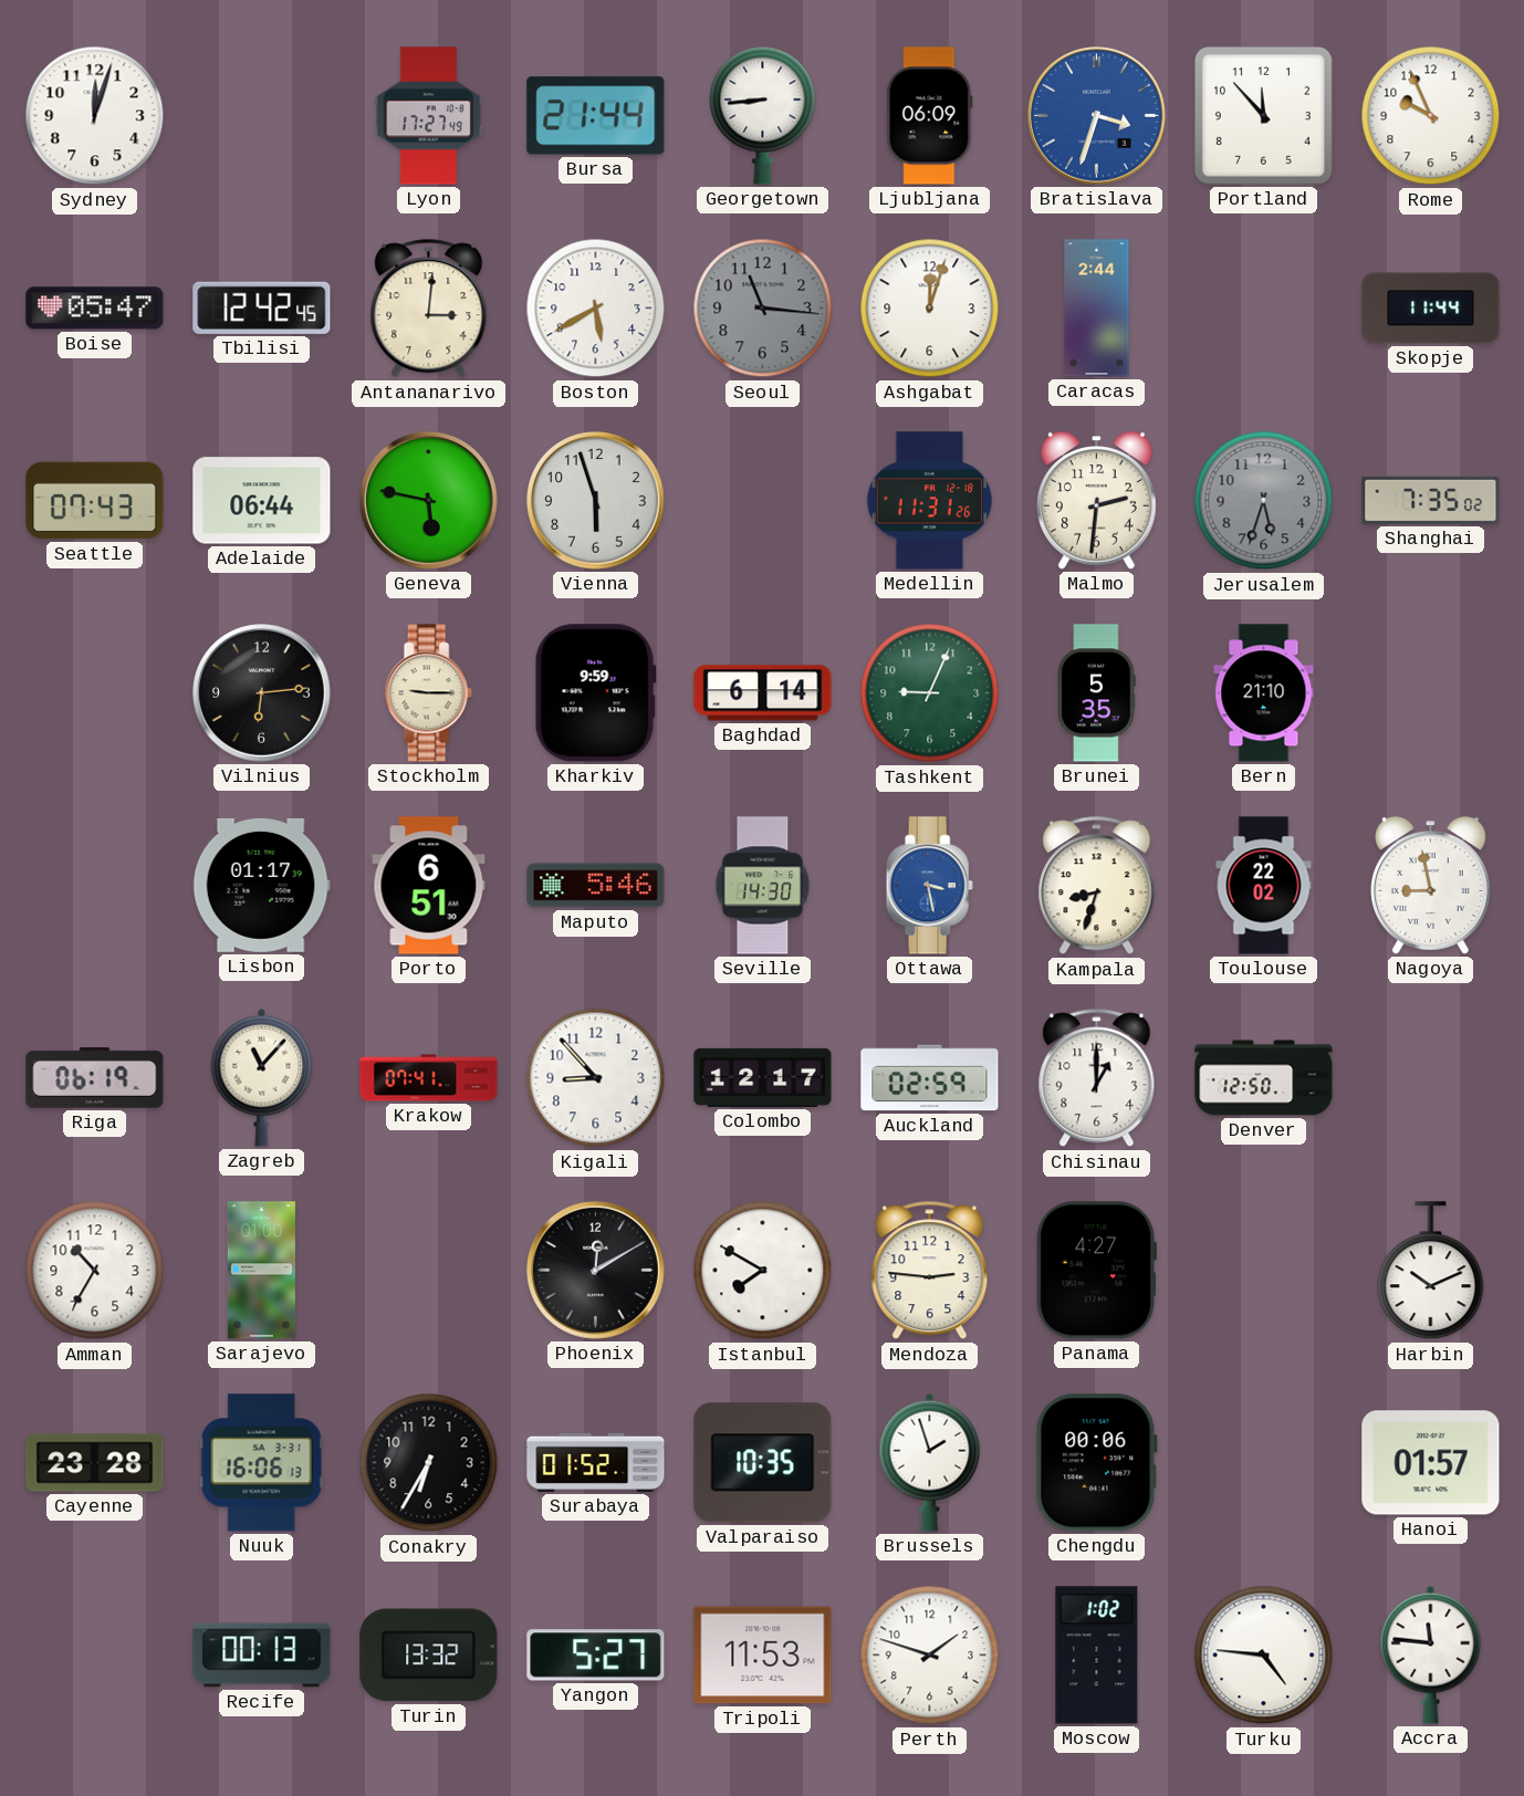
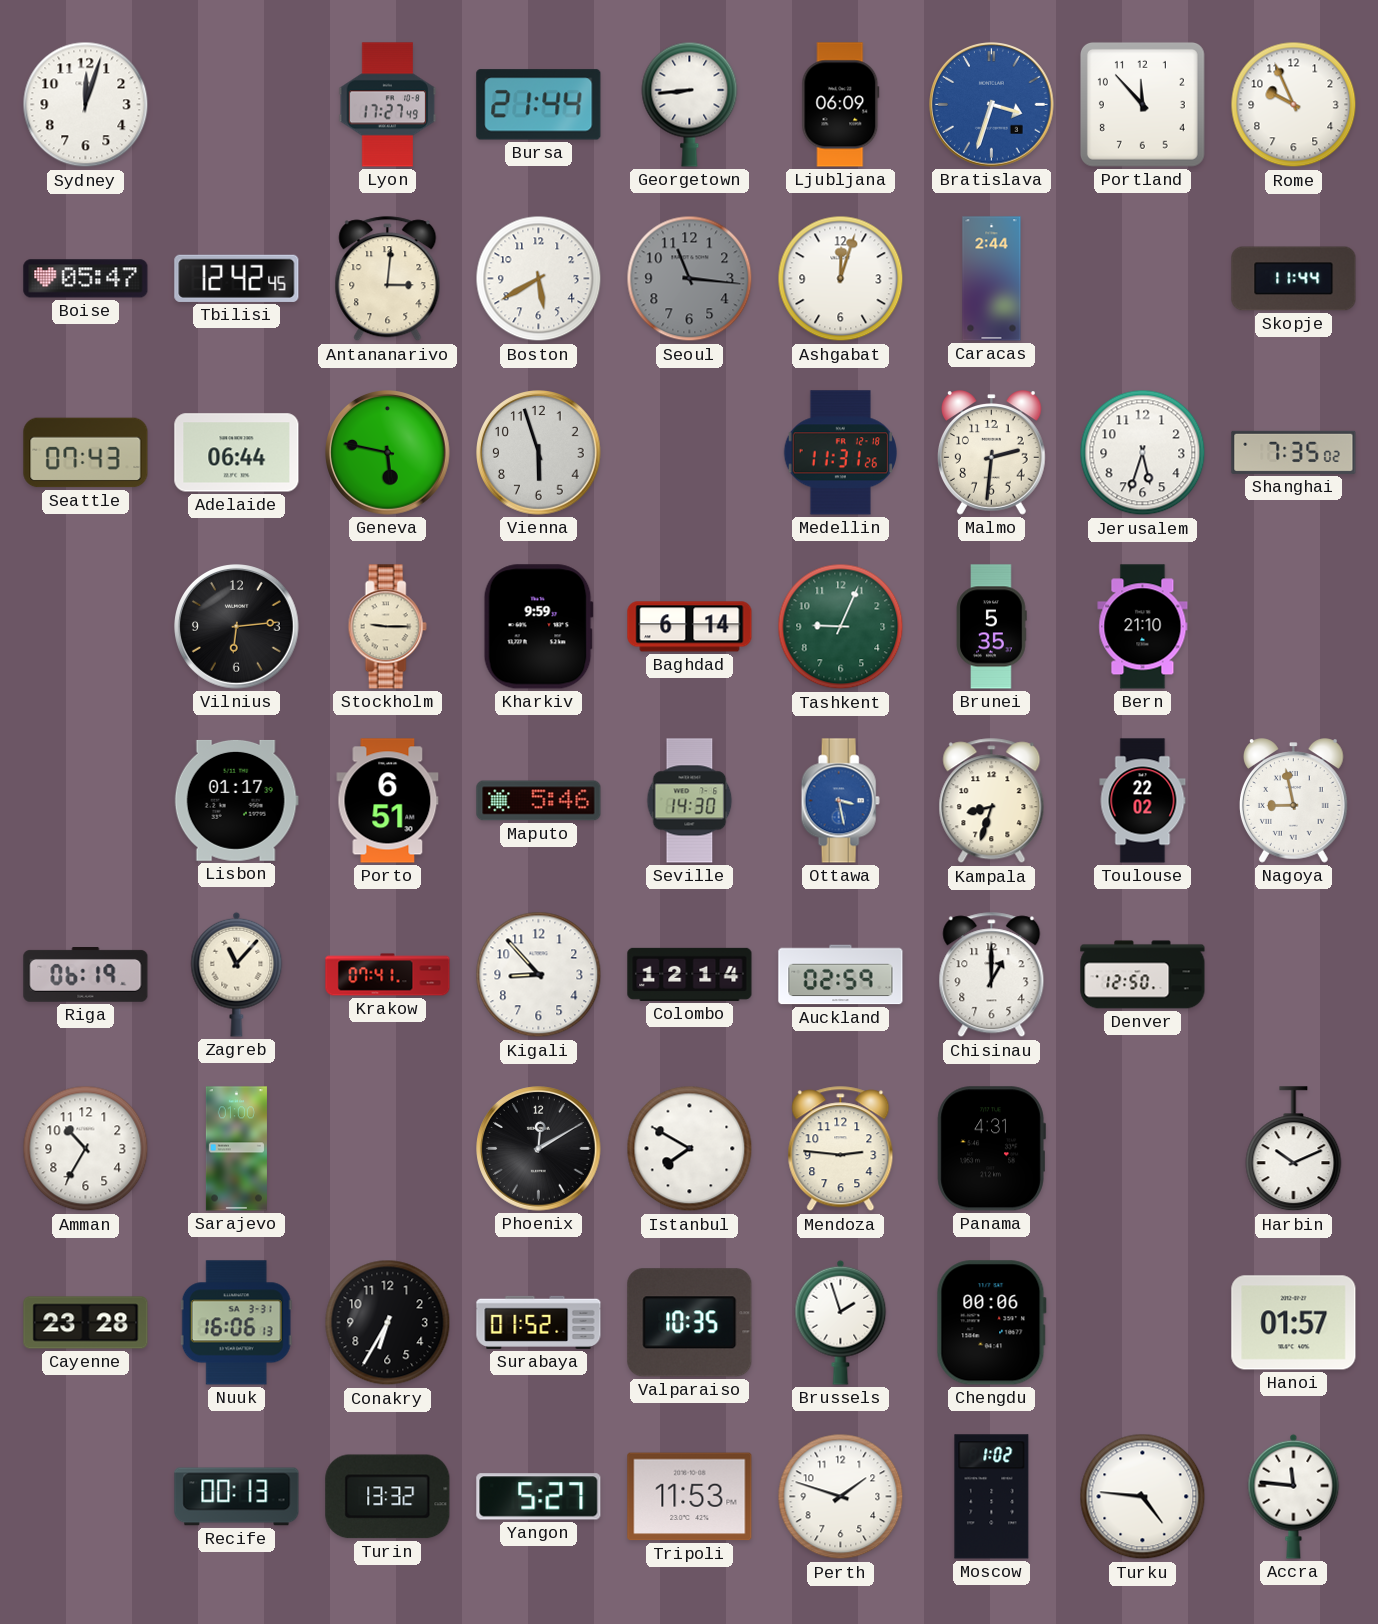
Jerusalem dial: grey -> white (1143, 453)
Colombo: 12:17 -> 12:14 (690, 974)
Panama: 4:27 -> 4:31 (991, 1149)
